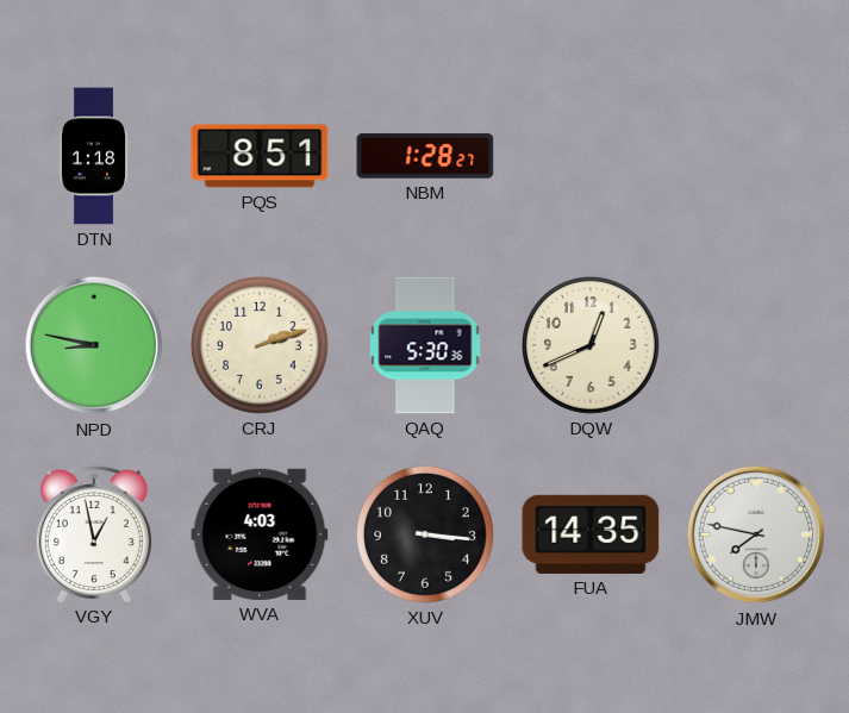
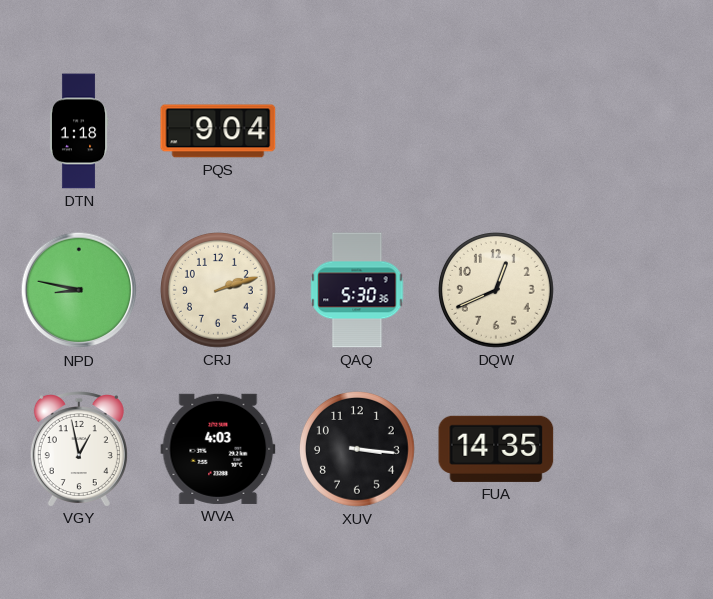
PQS: 8:51 -> 9:04 (218, 131)
NBM: 1:28 -> none (425, 156)
JMW: 7:47 -> none (756, 534)
